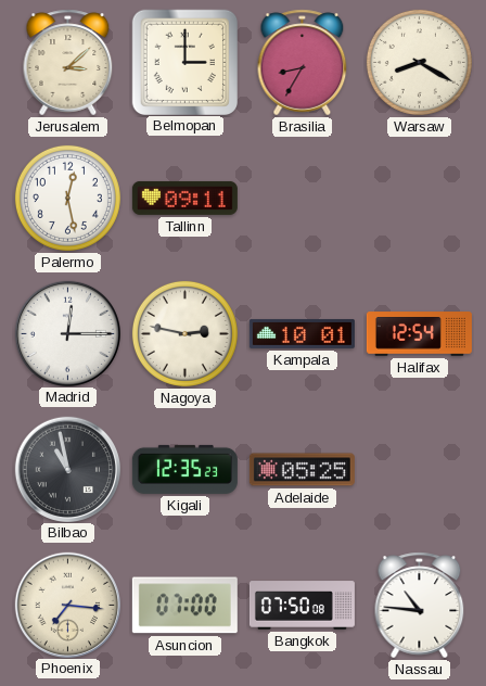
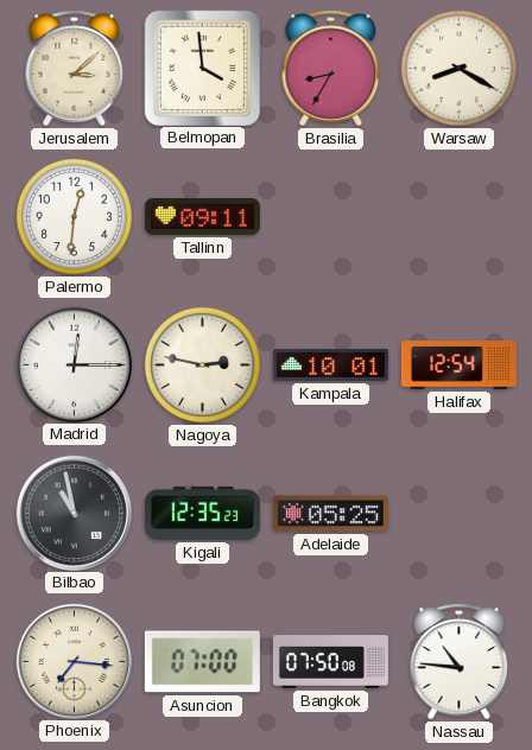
Belmopan: 3:00 -> 3:59 (202, 68)
Palermo: 12:28 -> 12:31 (74, 216)
